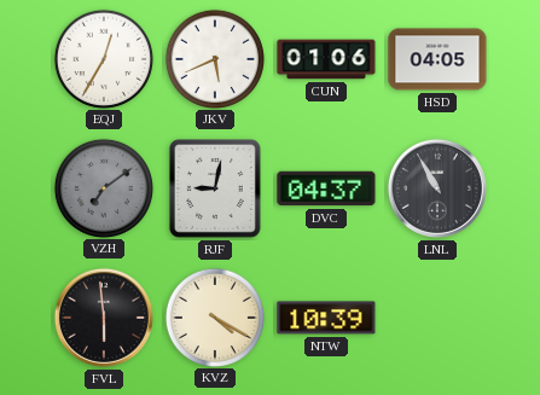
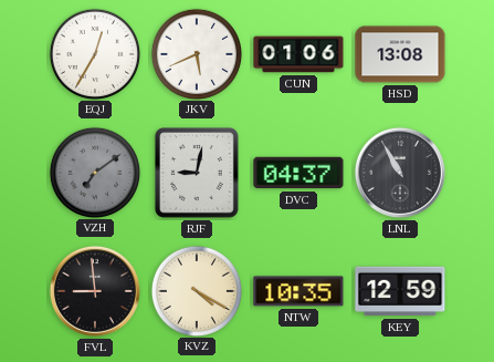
HSD: 04:05 -> 13:08 (400, 54)
FVL: 5:59 -> 8:59 (95, 291)
NTW: 10:39 -> 10:35 (298, 291)
KEY: none -> 12:59 (400, 291)
